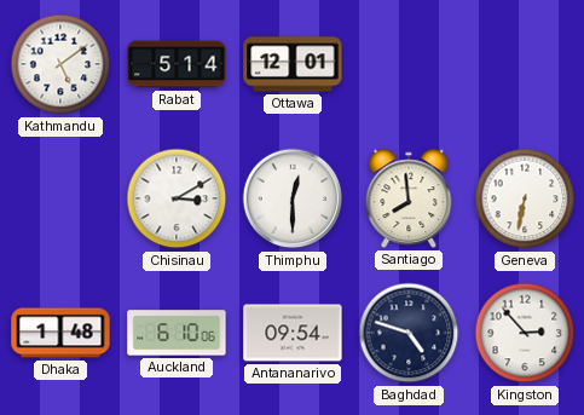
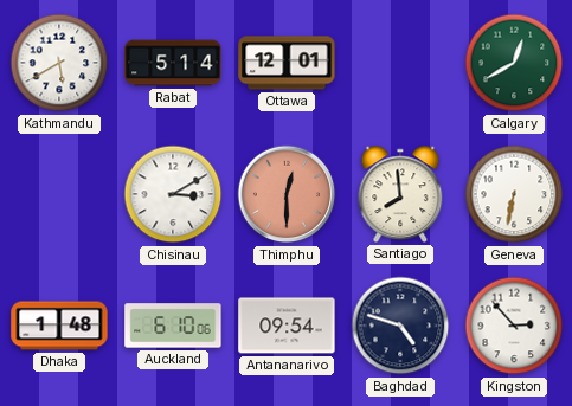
Kathmandu: 5:09 -> 5:40 (59, 63)
Calgary: none -> 12:40 (514, 63)
Thimphu dial: white -> salmon (287, 194)
